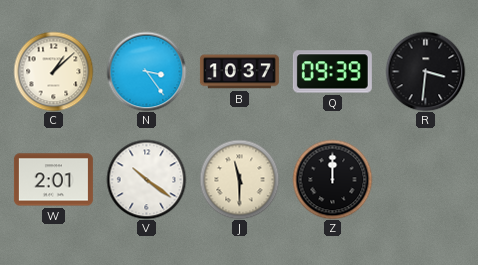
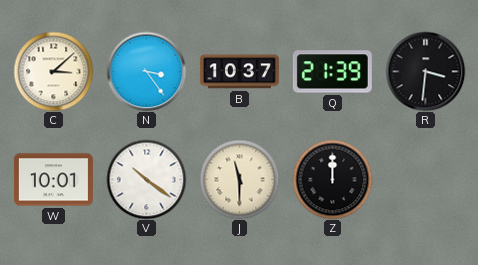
C: 1:08 -> 3:08 (53, 71)
Q: 09:39 -> 21:39 (332, 72)
W: 2:01 -> 10:01 (53, 180)
